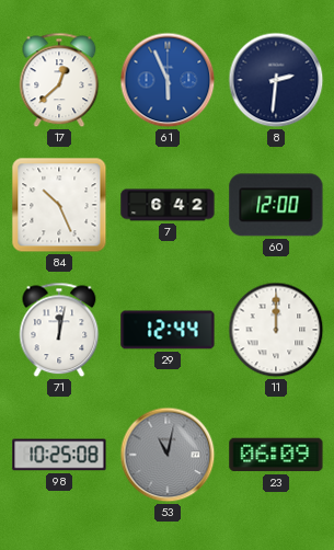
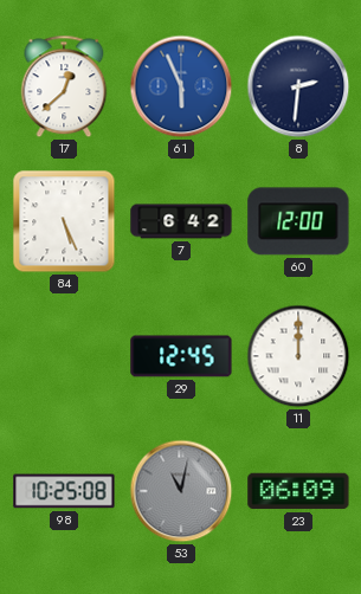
84: 10:26 -> 5:26 (64, 221)
71: 12:02 -> none (59, 330)
29: 12:44 -> 12:45 (181, 356)
